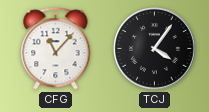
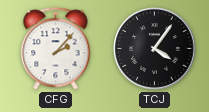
CFG: 11:07 -> 2:07 (56, 49)
